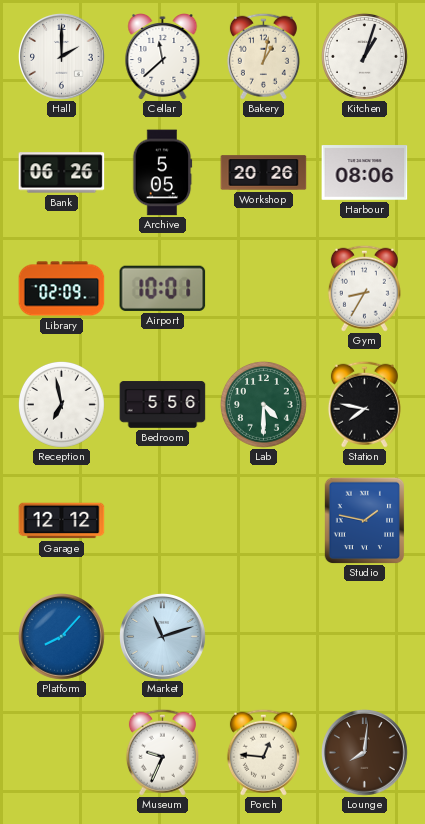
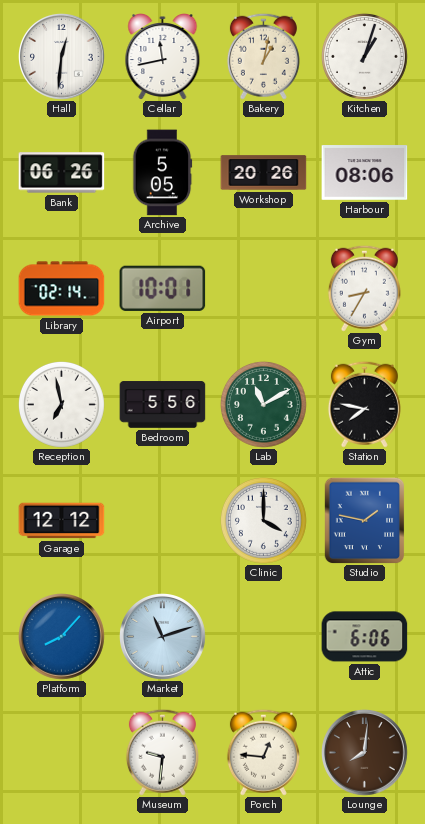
Hall: 2:00 -> 12:31 (62, 57)
Cellar: 11:38 -> 11:43 (163, 57)
Library: 02:09 -> 02:14 (62, 289)
Lab: 4:30 -> 11:10 (263, 404)
Clinic: none -> 4:00 (263, 520)
Attic: none -> 6:06 (365, 637)
Museum: 9:34 -> 9:31 (162, 752)
